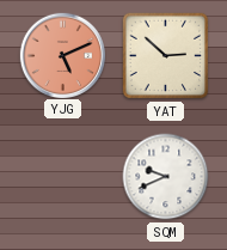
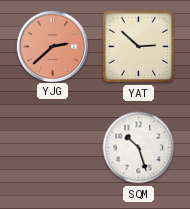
YJG: 5:11 -> 2:38 (52, 46)
SQM: 9:41 -> 10:27 (139, 148)
